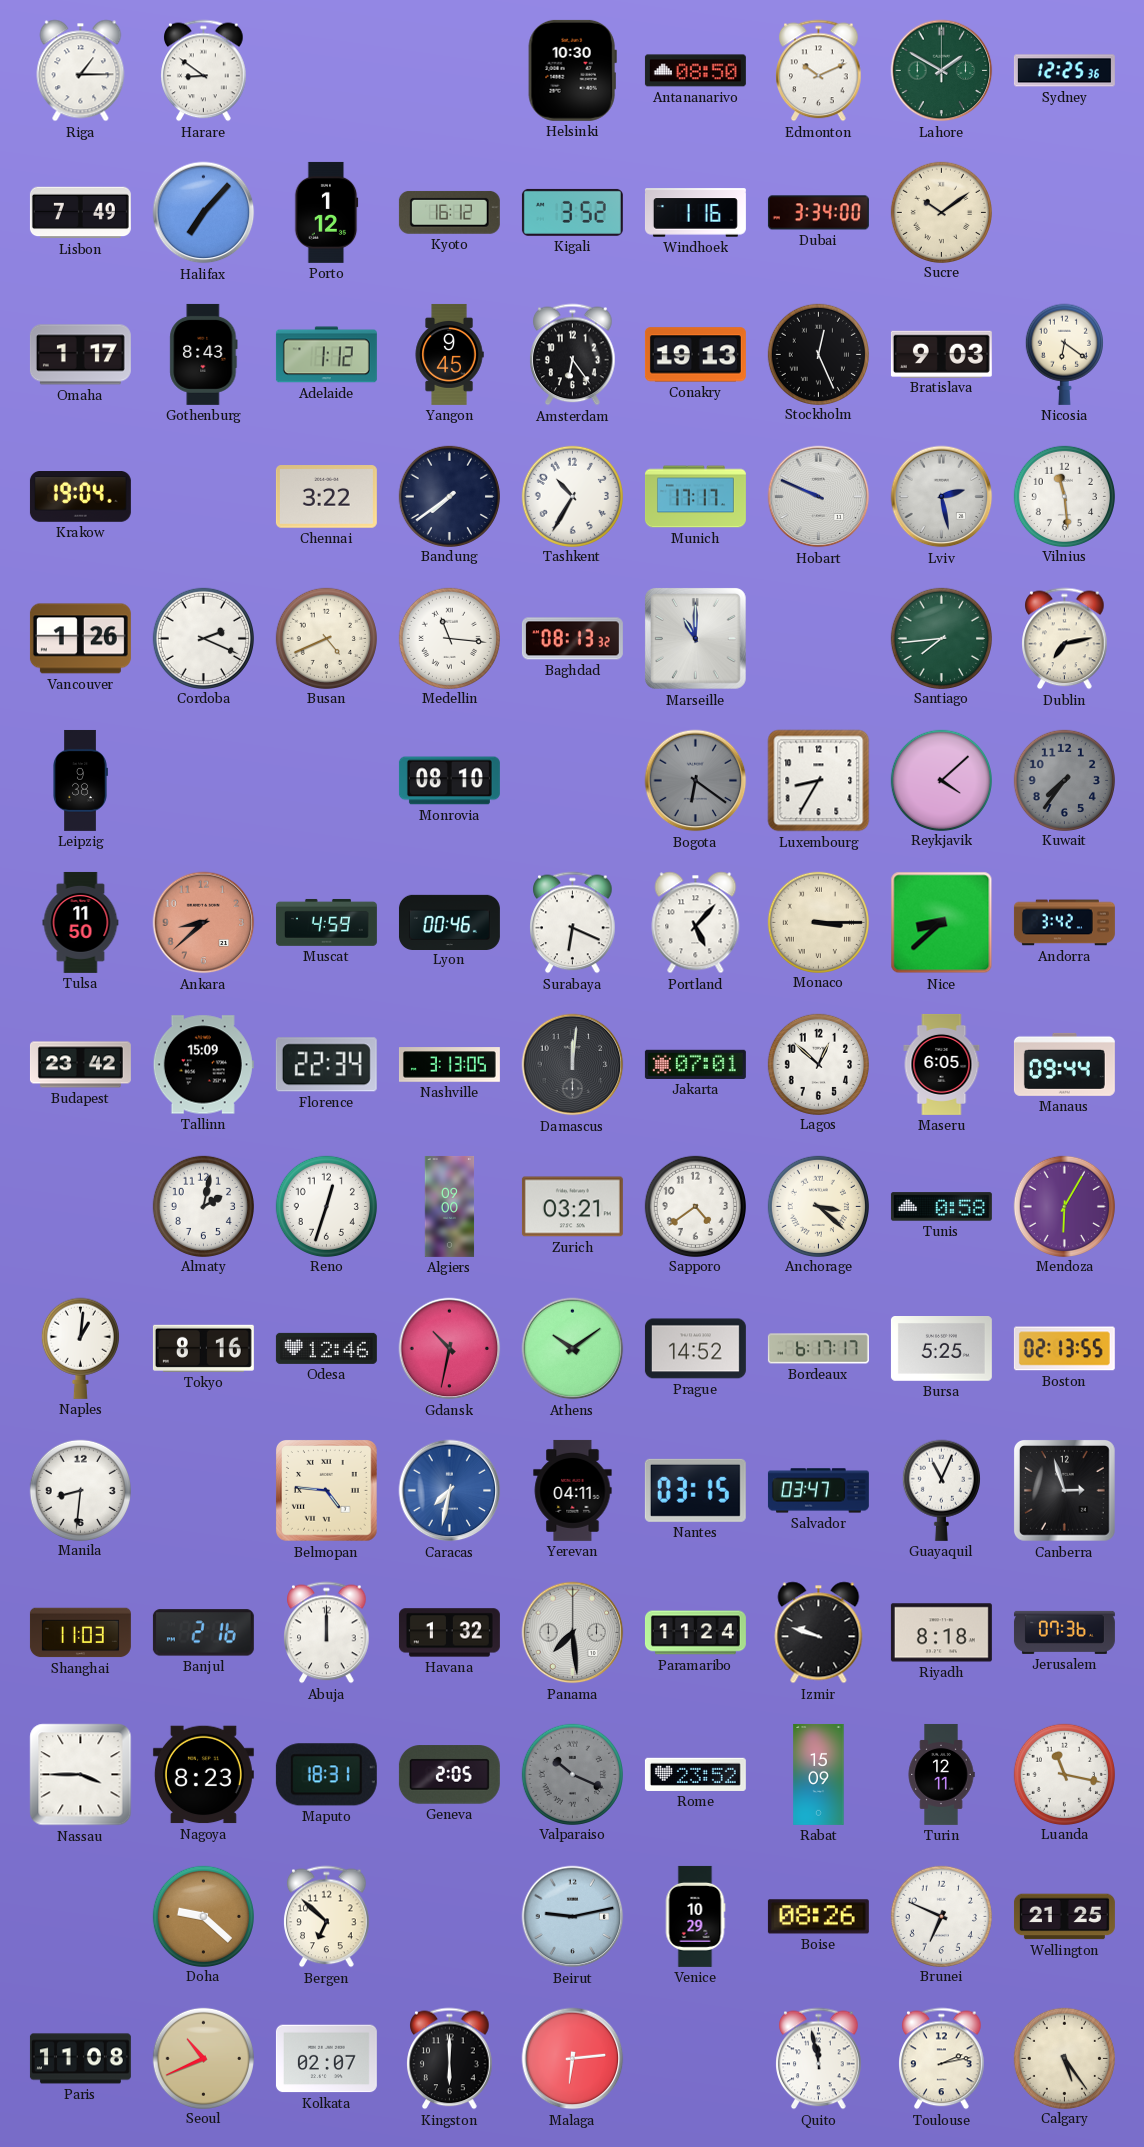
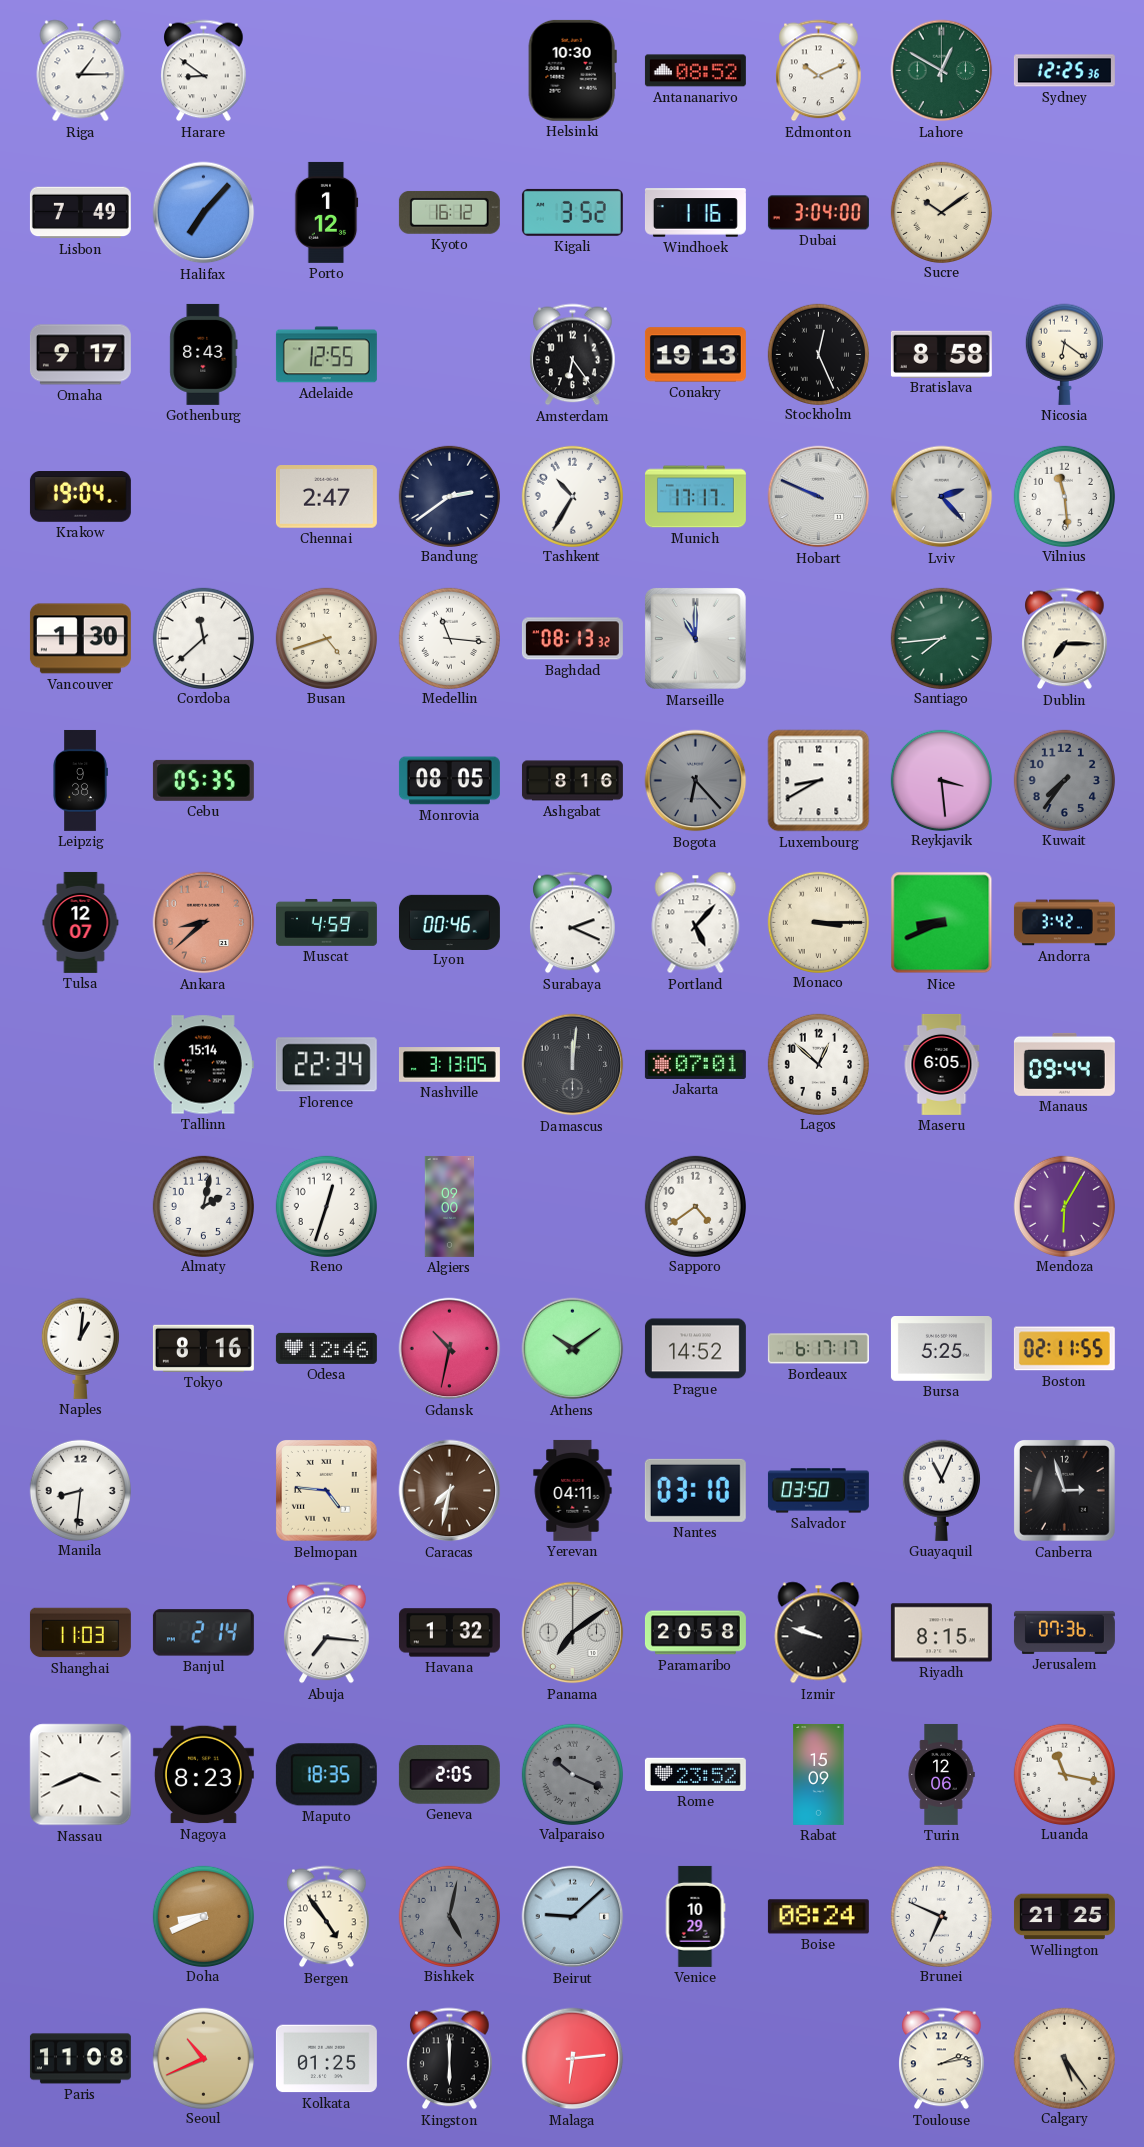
Antananarivo: 08:50 -> 08:52 (695, 71)
Lahore: 1:50 -> 12:50 (942, 71)
Dubai: 3:34 -> 3:04 (818, 213)
Omaha: 1:17 -> 9:17 (80, 355)
Adelaide: 1:12 -> 12:55 (326, 355)
Yangon: 9:45 -> none (449, 354)
Bratislava: 9:03 -> 8:58 (941, 354)
Chennai: 3:22 -> 2:47 (326, 497)
Bandung: 7:39 -> 2:39 (449, 496)
Lviv: 2:28 -> 2:23 (942, 497)
Vancouver: 1:26 -> 1:30 (80, 639)
Cordoba: 2:19 -> 11:38 (203, 638)
Busan: 4:41 -> 4:42 (326, 638)
Dublin: 7:13 -> 7:15 (1065, 639)
Cebu: none -> 05:35 (203, 780)
Monrovia: 08:10 -> 08:05 (449, 781)
Ashgabat: none -> 8:16 (572, 781)
Bogota: 6:21 -> 6:23 (696, 781)
Luxembourg: 8:35 -> 8:40 (819, 781)
Reykjavik: 4:08 -> 3:29 (941, 780)
Tulsa: 11:50 -> 12:07 (81, 922)
Surabaya: 6:19 -> 2:19 (573, 923)
Nice: 8:38 -> 8:41 (942, 923)
Budapest: 23:42 -> none (80, 1065)
Tallinn: 15:09 -> 15:14 (203, 1065)
Zurich: 03:21 -> none (572, 1207)
Anchorage: 3:22 -> none (818, 1206)
Tunis: 0:58 -> none (941, 1207)
Boston: 02:13 -> 02:11 (1064, 1349)
Caracas dial: blue -> brown (450, 1491)
Nantes: 03:15 -> 03:10 (695, 1490)
Salvador: 03:47 -> 03:50 (818, 1491)
Banjul: 2:16 -> 2:14 (203, 1633)
Abuja: 12:00 -> 7:16 (327, 1633)
Panama: 7:29 -> 7:09 (573, 1633)
Paramaribo: 11:24 -> 20:58 (695, 1633)
Riyadh: 8:18 -> 8:15 (941, 1633)
Nassau: 3:45 -> 3:41 (81, 1775)
Maputo: 18:31 -> 18:35 (326, 1775)
Turin: 12:11 -> 12:06 (941, 1774)
Doha: 9:22 -> 8:41 (203, 1916)
Bergen: 6:52 -> 4:54 (327, 1917)
Bishkek: none -> 5:02 (449, 1916)
Beirut: 9:13 -> 9:08 (573, 1917)
Boise: 08:26 -> 08:24 (818, 1917)
Kolkata: 02:07 -> 01:25 (326, 2059)
Quito: 11:58 -> none (819, 2059)
